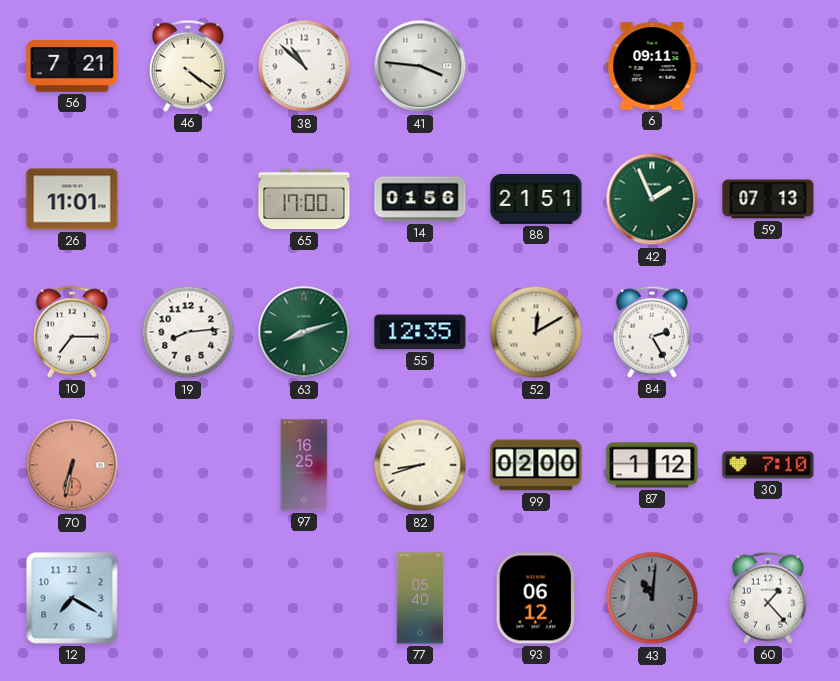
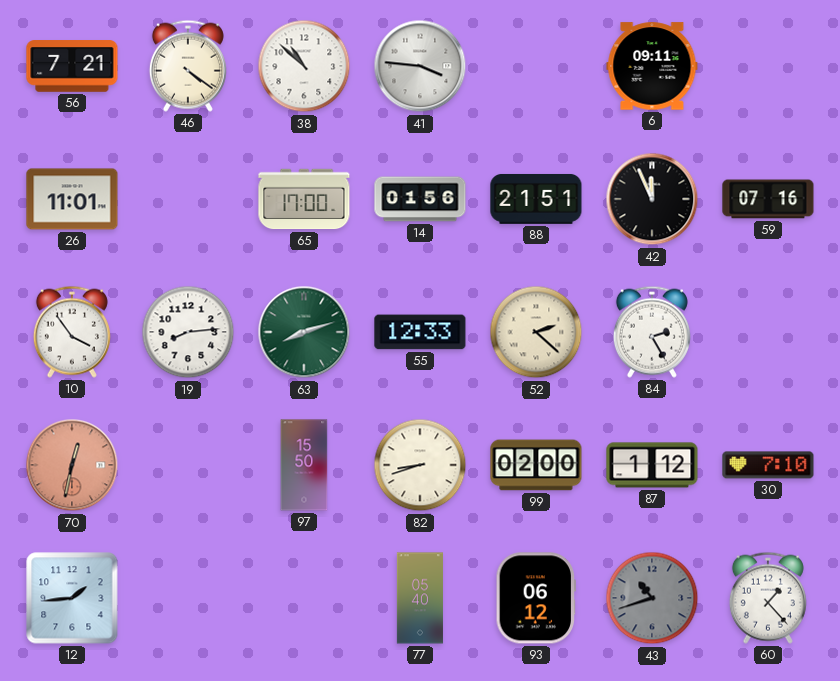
42: 1:56 -> 11:56 (652, 199)
42 dial: green -> black (652, 199)
59: 07:13 -> 07:16 (768, 199)
10: 7:15 -> 3:54 (72, 332)
55: 12:35 -> 12:33 (420, 332)
52: 12:10 -> 2:22 (536, 332)
70: 6:32 -> 12:32 (72, 465)
97: 16:25 -> 15:50 (304, 465)
12: 7:20 -> 1:44 (72, 598)
43: 11:01 -> 10:42 (652, 598)
